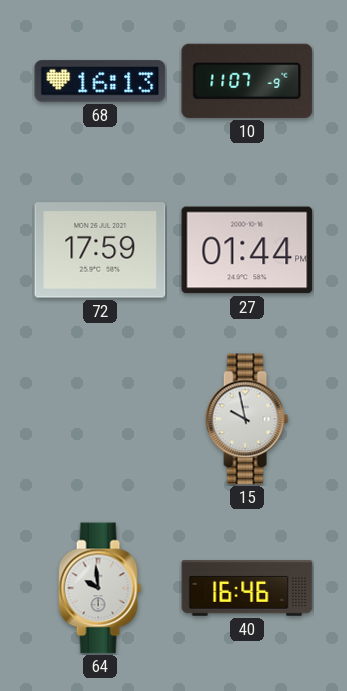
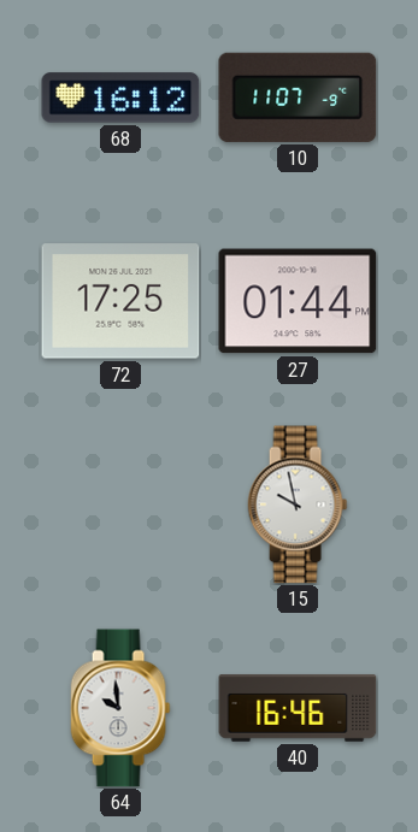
68: 16:13 -> 16:12 (120, 98)
72: 17:59 -> 17:25 (120, 301)
